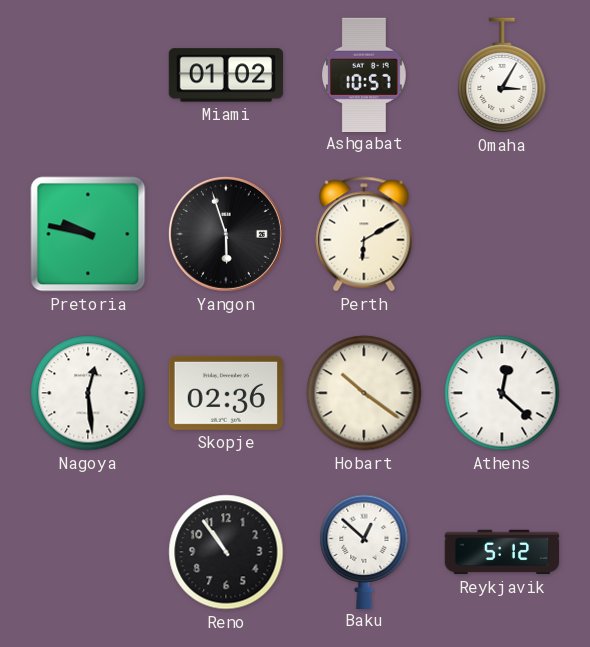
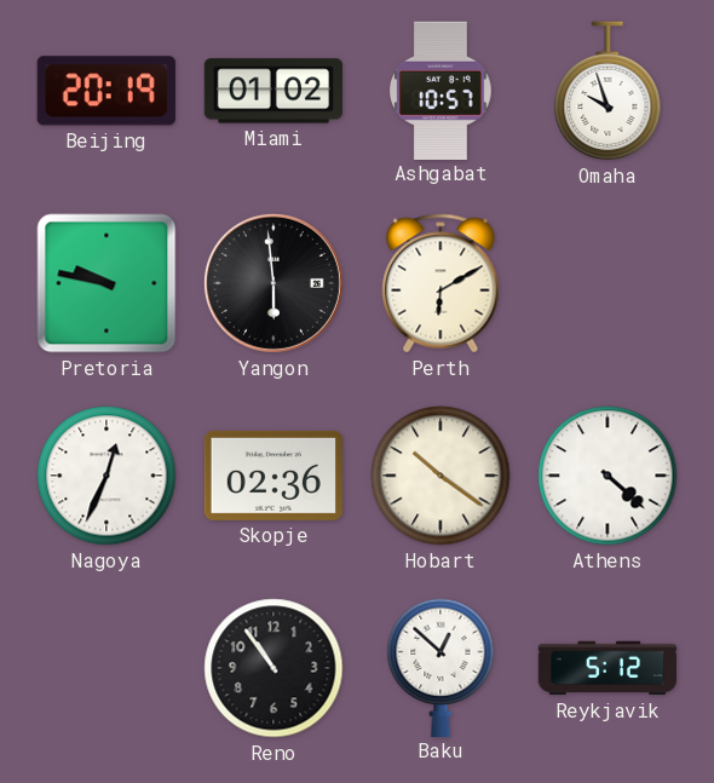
Beijing: none -> 20:19 (106, 91)
Omaha: 3:05 -> 9:57 (608, 91)
Yangon: 5:57 -> 5:59 (273, 283)
Nagoya: 12:29 -> 12:34 (106, 476)
Athens: 12:22 -> 4:22 (608, 476)
